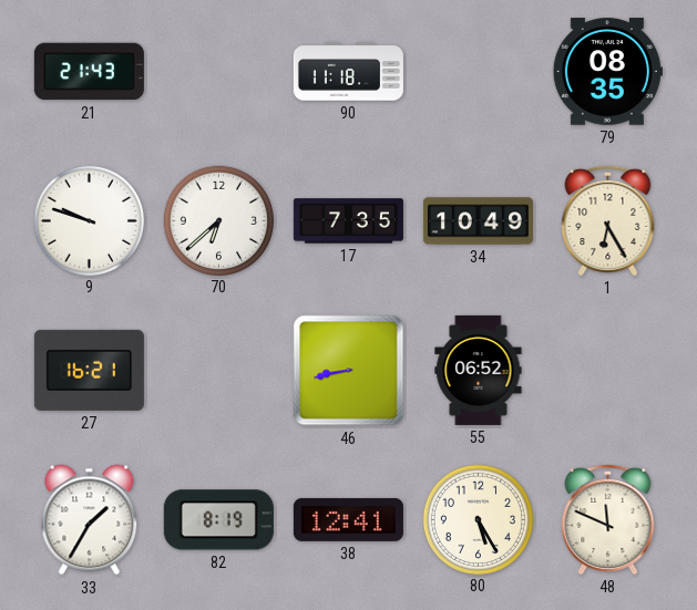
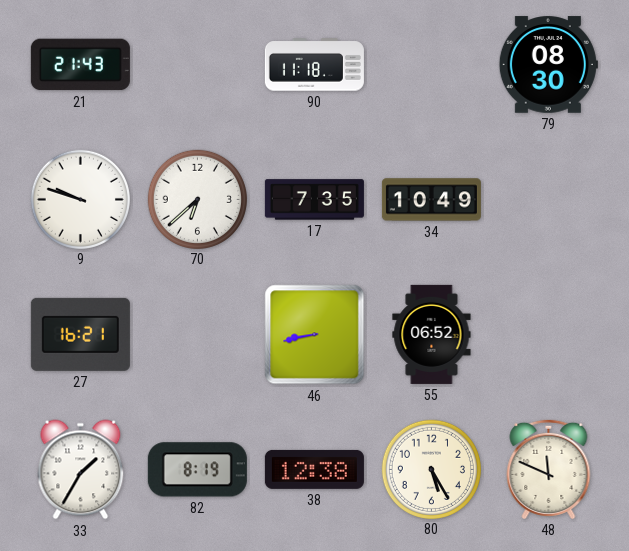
79: 08:35 -> 08:30 (548, 65)
1: 6:25 -> none (608, 220)
38: 12:41 -> 12:38 (314, 469)
